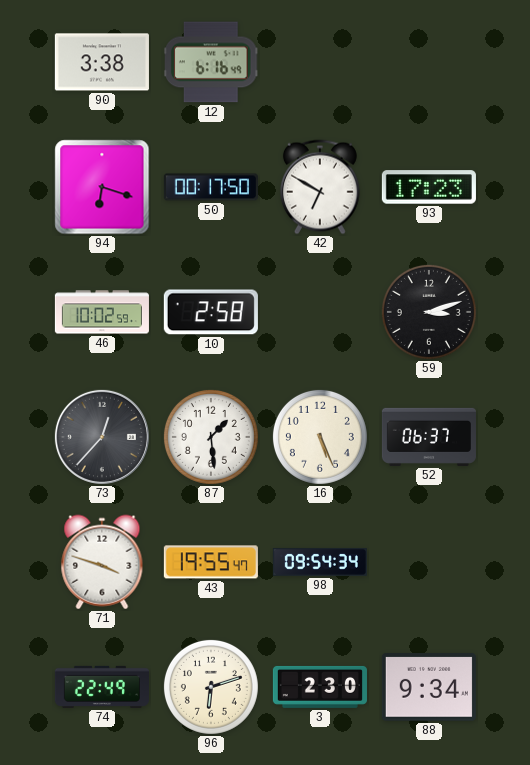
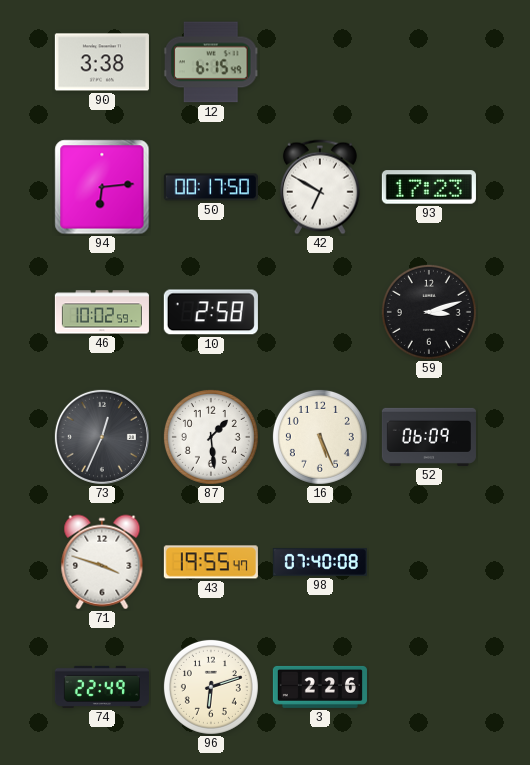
12: 6:16 -> 6:15 (211, 62)
94: 6:18 -> 6:14 (102, 187)
73: 12:37 -> 12:34 (102, 437)
52: 06:37 -> 06:09 (429, 437)
98: 09:54 -> 07:40 (320, 562)
3: 2:30 -> 2:26 (320, 687)
88: 9:34 -> none (429, 687)
